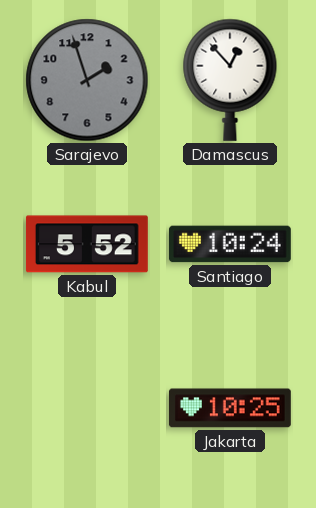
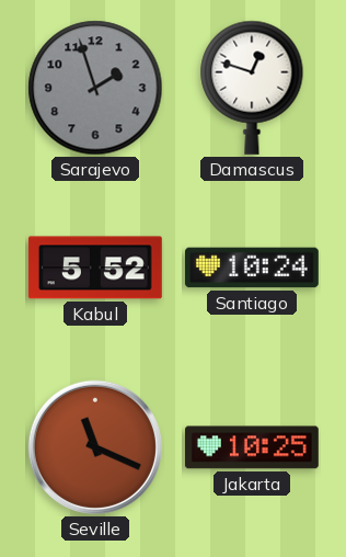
Damascus: 12:53 -> 12:48 (252, 88)
Seville: none -> 11:19 (95, 447)
